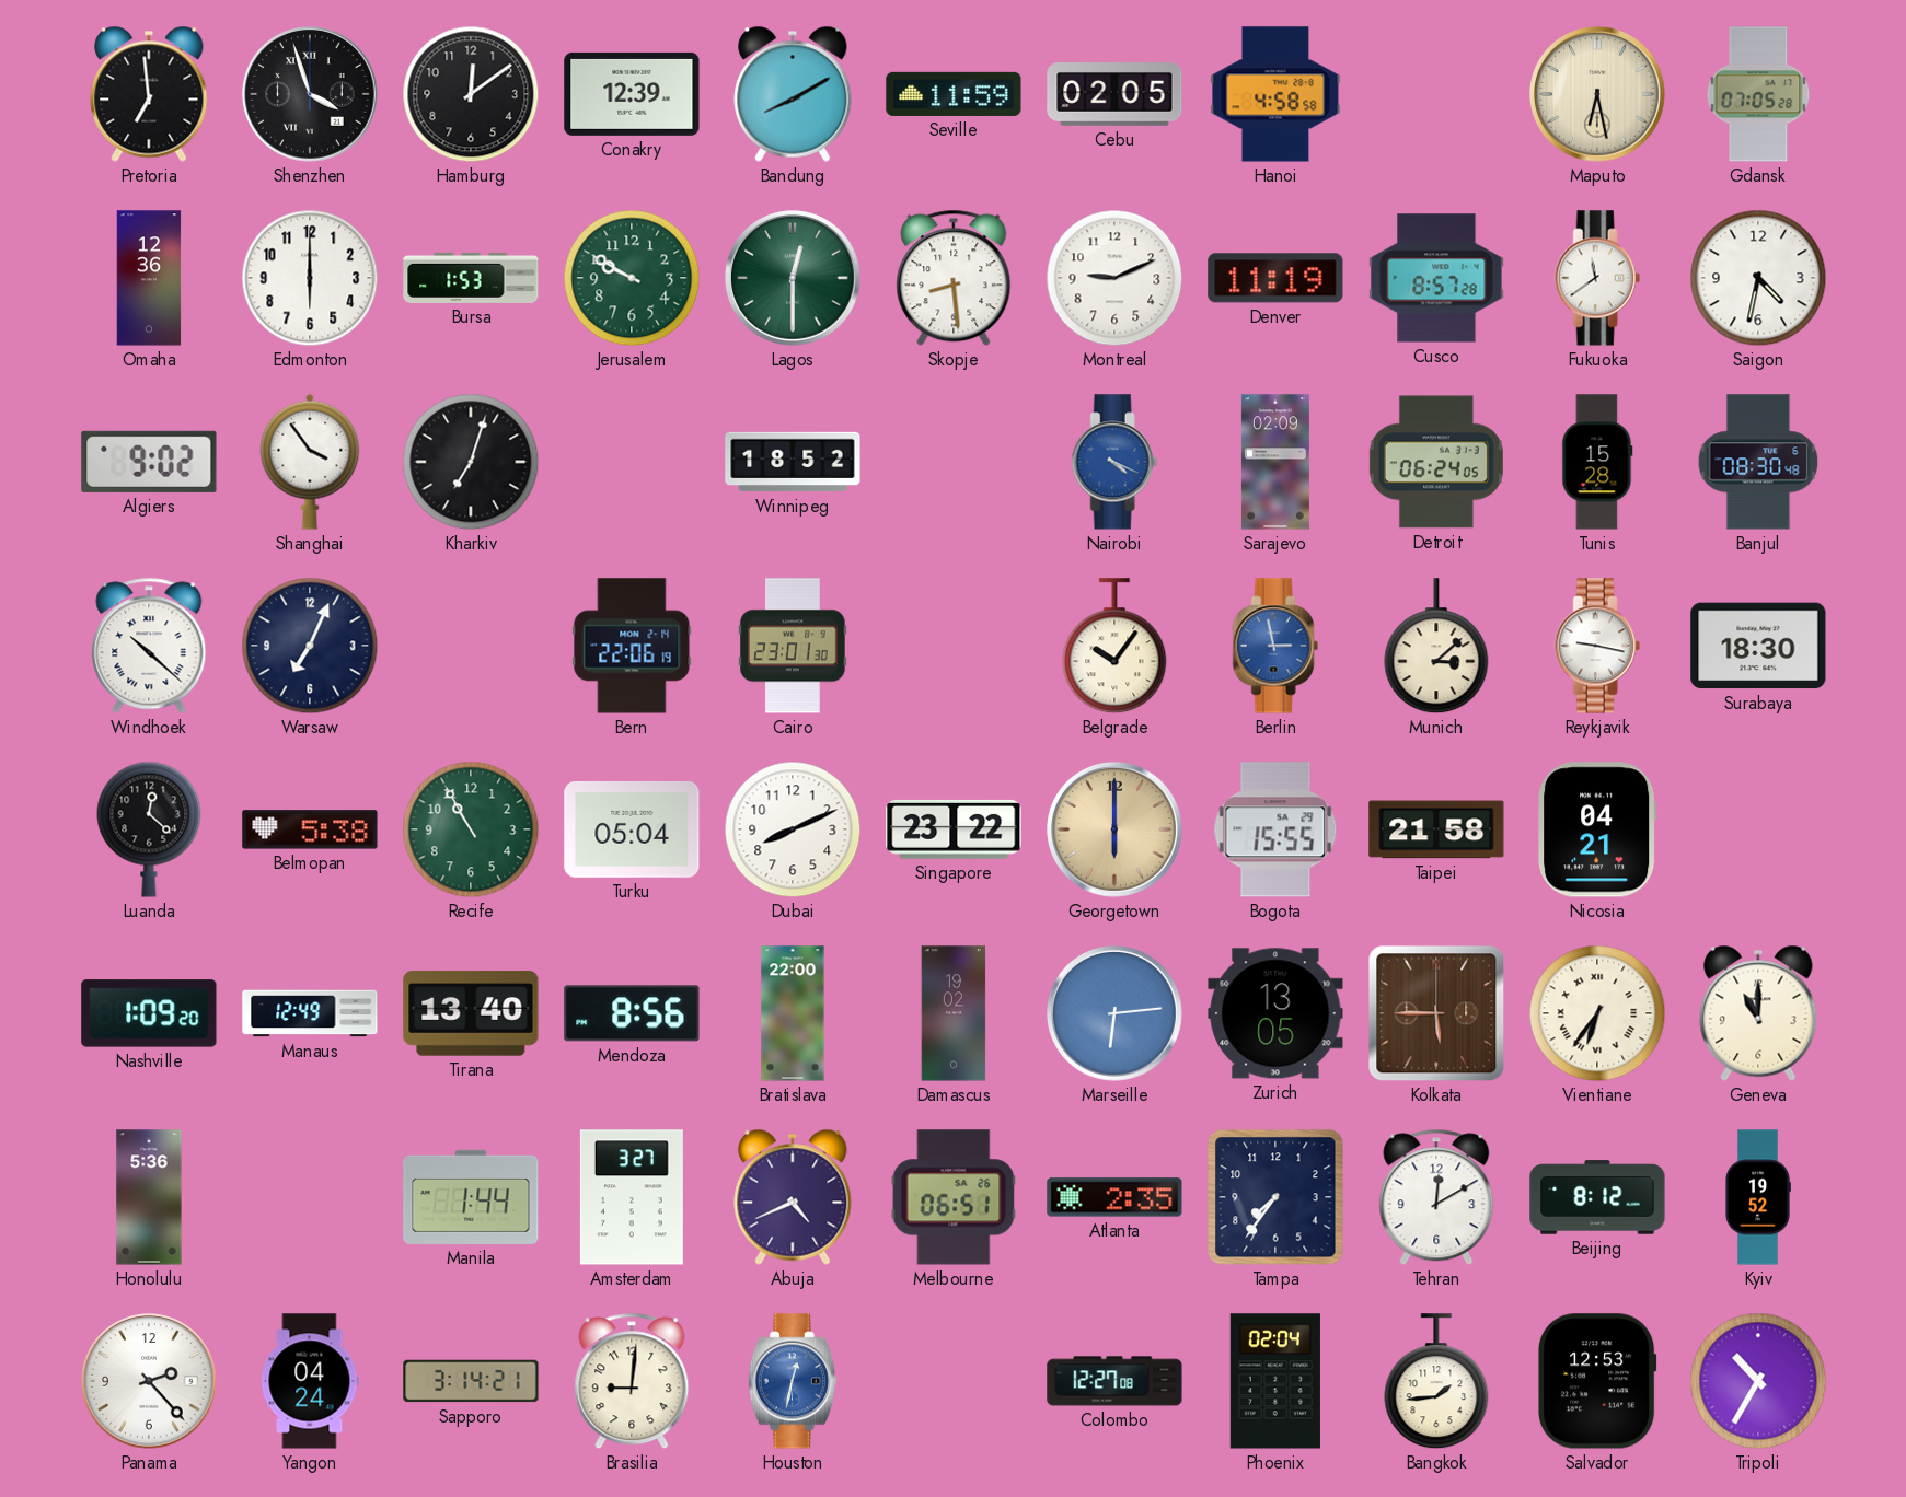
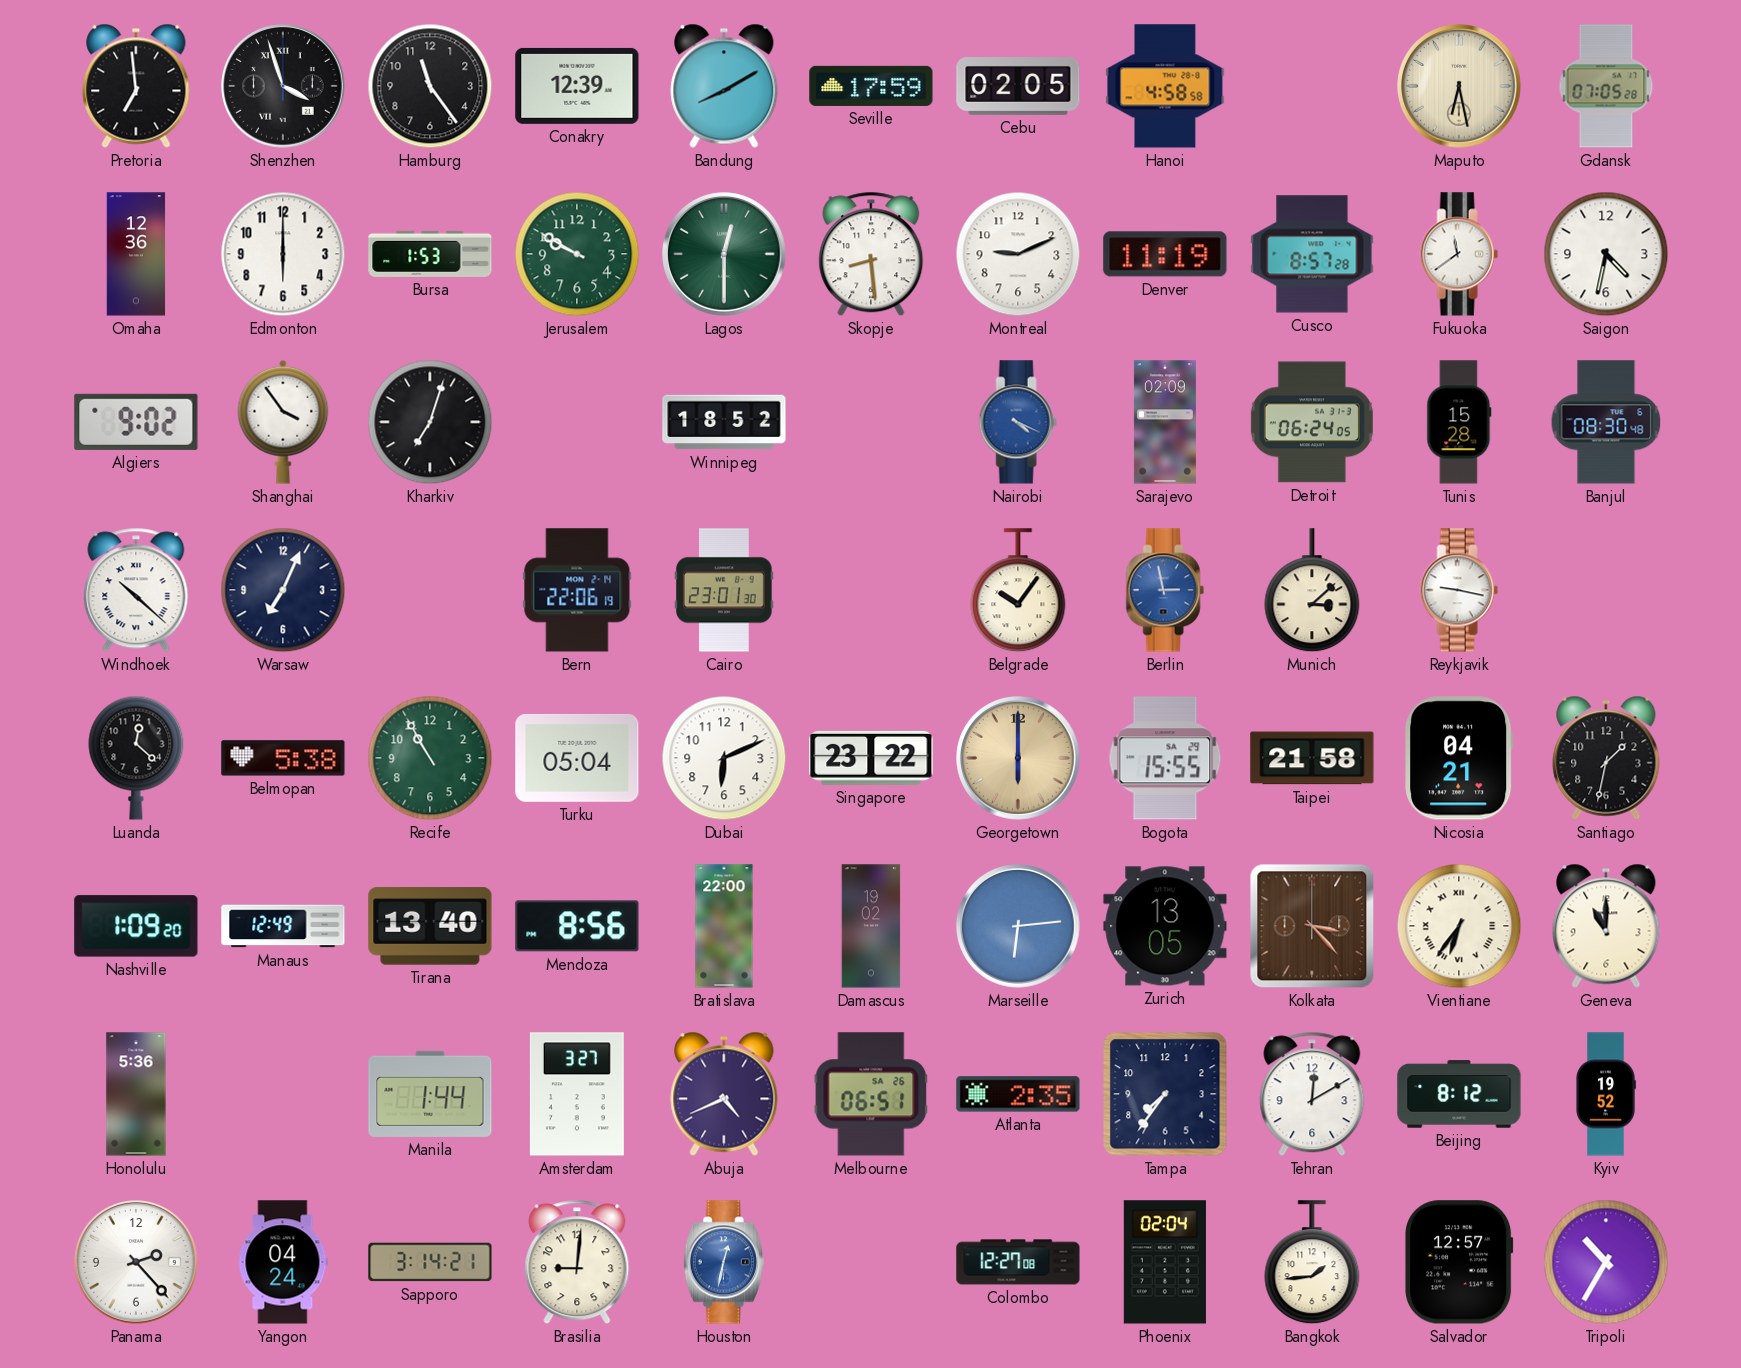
Hamburg: 12:09 -> 11:24 (430, 86)
Seville: 11:59 -> 17:59 (871, 86)
Surabaya: 18:30 -> none (1758, 646)
Dubai: 8:11 -> 6:11 (724, 758)
Santiago: none -> 1:32 (1606, 758)
Kolkata: 5:45 -> 3:23 (1312, 926)
Salvador: 12:53 -> 12:57 (1459, 1262)
